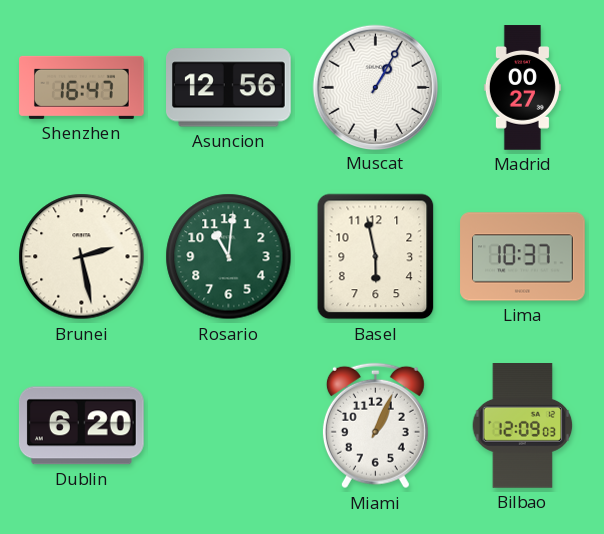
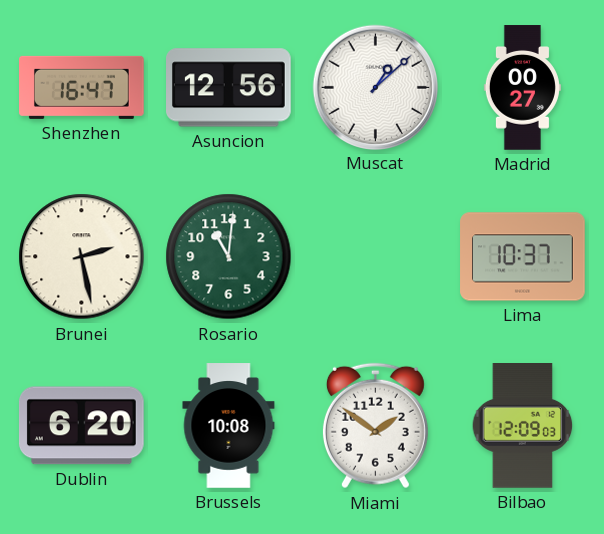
Muscat: 1:05 -> 1:08 (375, 87)
Basel: 5:58 -> none (376, 257)
Brussels: none -> 10:08 (229, 426)
Miami: 1:04 -> 1:51 (375, 426)
